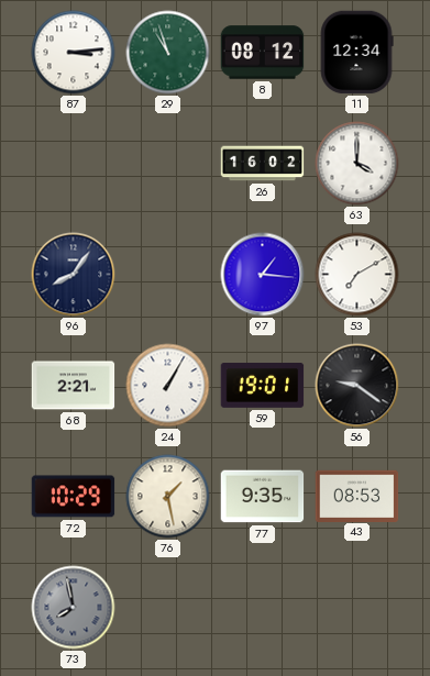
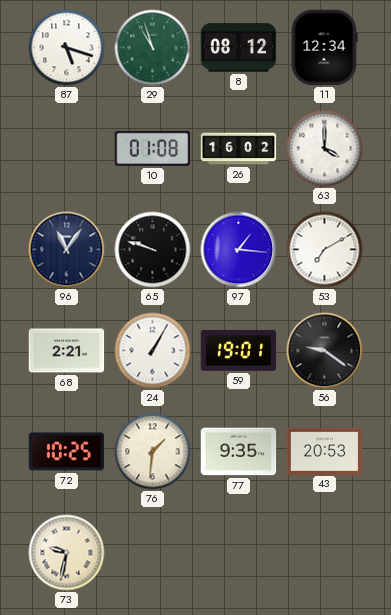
87: 3:14 -> 5:18 (67, 48)
10: none -> 01:08 (153, 148)
96: 8:06 -> 11:06 (67, 250)
65: none -> 9:48 (153, 250)
72: 10:29 -> 10:25 (67, 452)
76: 1:28 -> 1:31 (153, 452)
43: 08:53 -> 20:53 (325, 451)
73: 7:58 -> 9:32 (67, 553)
73 dial: grey -> cream (67, 553)
